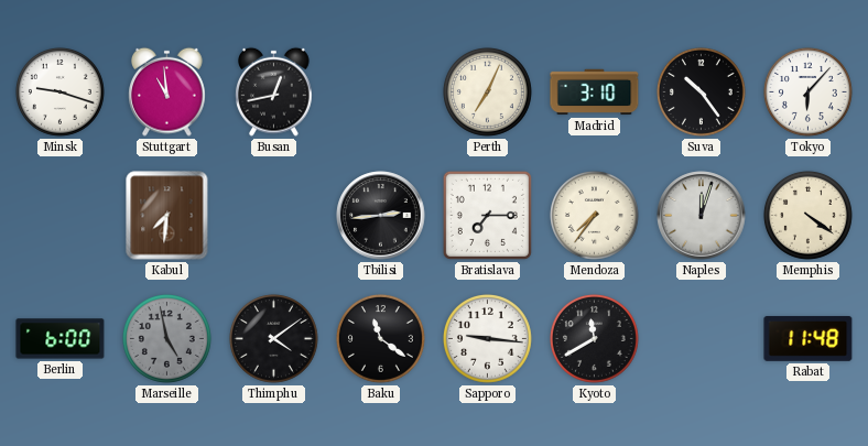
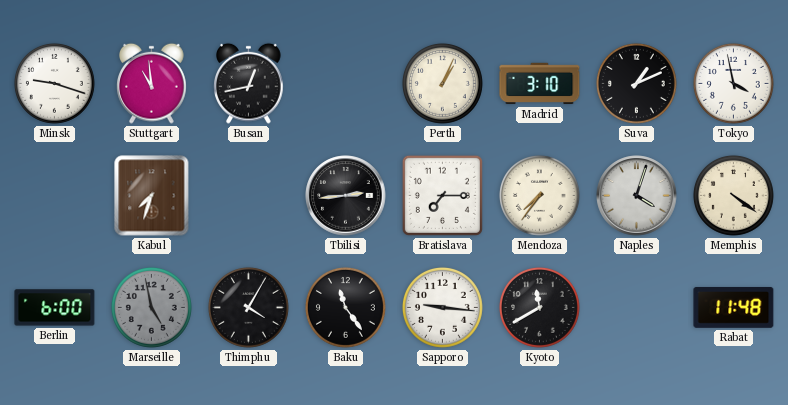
Perth: 7:04 -> 1:04 (442, 83)
Suva: 10:24 -> 1:11 (636, 83)
Tokyo: 6:07 -> 3:58 (733, 83)
Kabul: 7:31 -> 7:33 (152, 196)
Naples: 12:03 -> 4:03 (637, 196)
Thimphu: 4:09 -> 4:05 (248, 307)
Baku: 11:21 -> 11:24 (345, 307)
